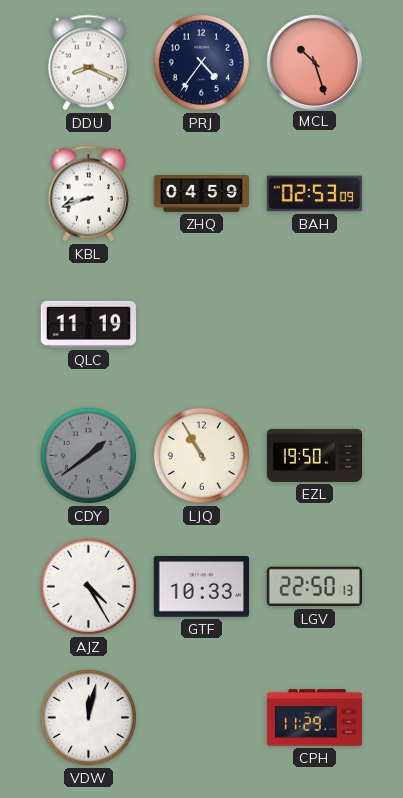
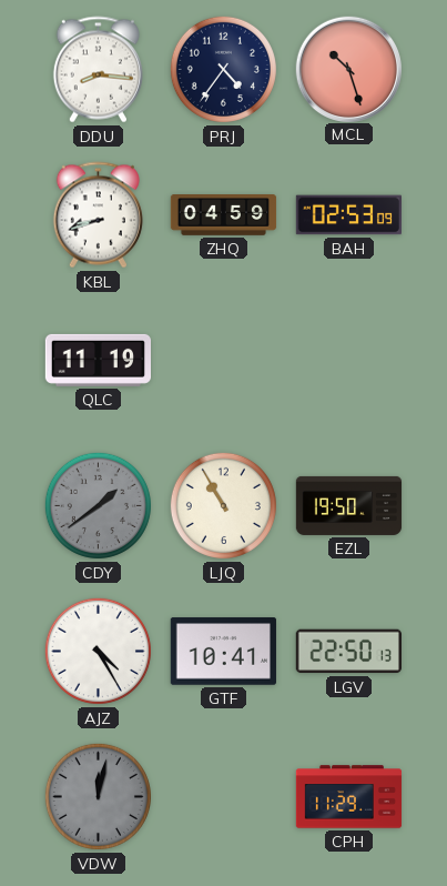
DDU: 8:19 -> 8:16 (98, 70)
GTF: 10:33 -> 10:41 (223, 652)
VDW dial: white -> grey (98, 796)
